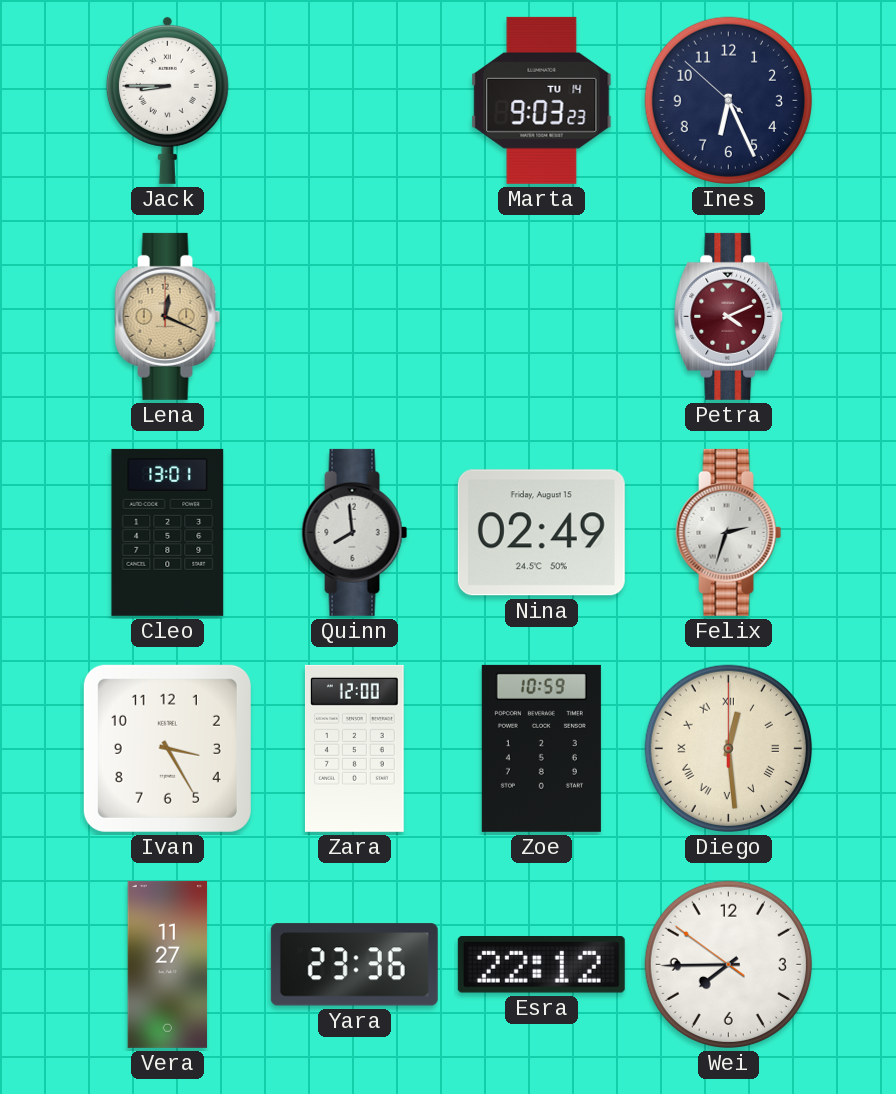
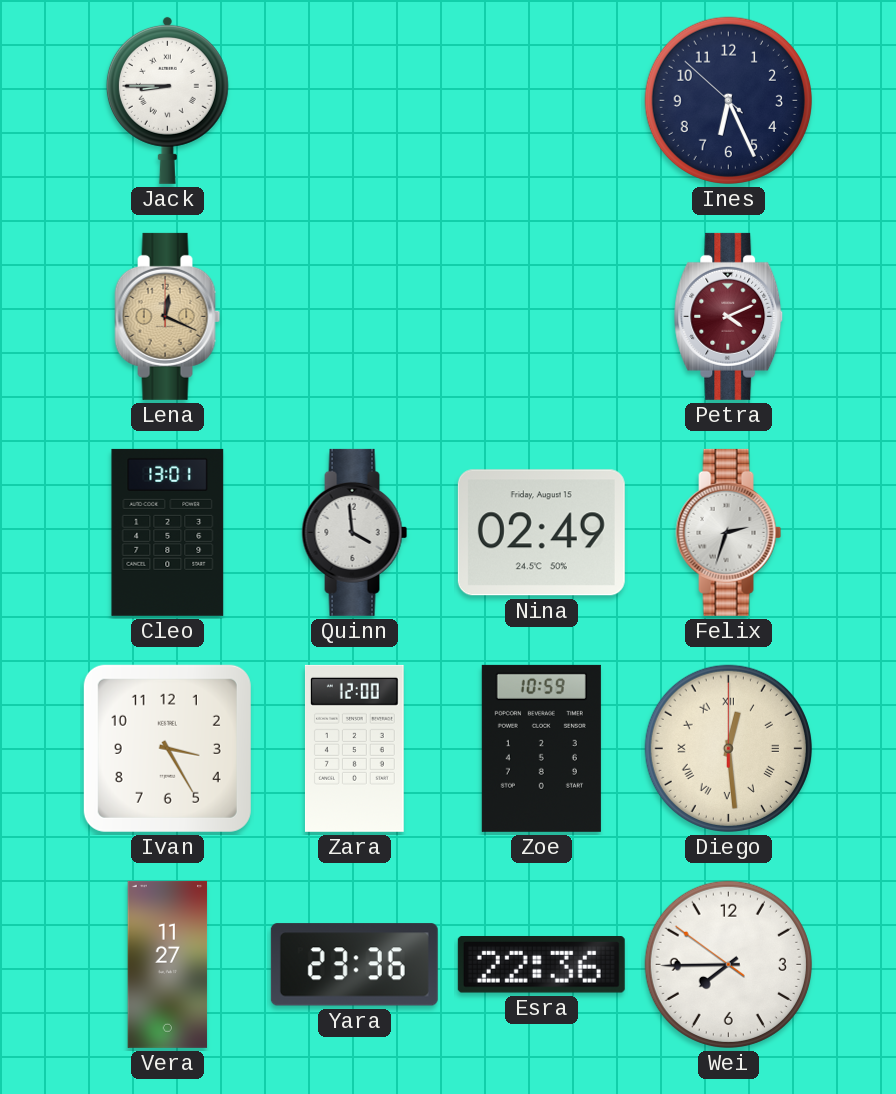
Marta: 9:03 -> none (542, 100)
Quinn: 7:59 -> 3:59 (355, 532)
Esra: 22:12 -> 22:36 (541, 965)
